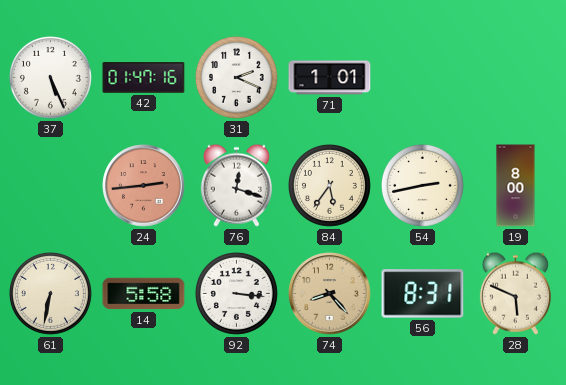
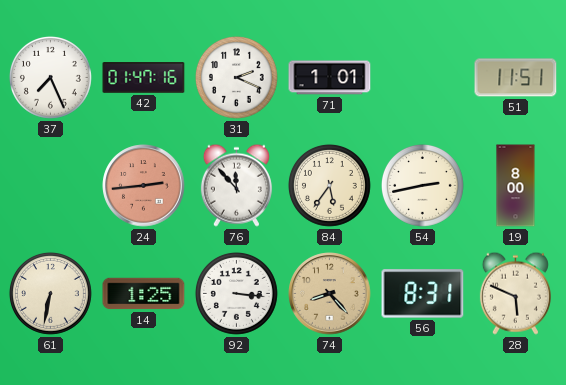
37: 5:26 -> 7:26 (50, 77)
51: none -> 11:51 (516, 78)
76: 12:18 -> 11:53 (236, 185)
14: 5:58 -> 1:25 (144, 294)
